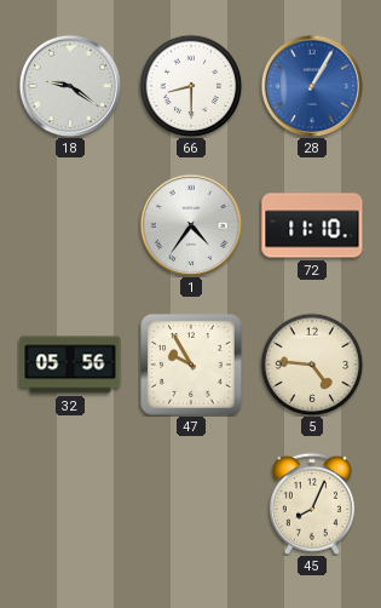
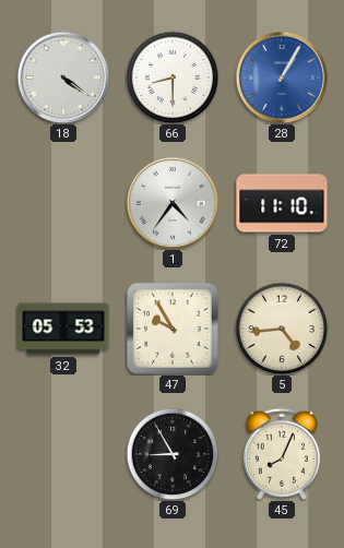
18: 9:21 -> 4:21 (63, 78)
32: 05:56 -> 05:53 (63, 329)
5: 4:46 -> 4:44 (282, 329)
69: none -> 8:55 (173, 454)
